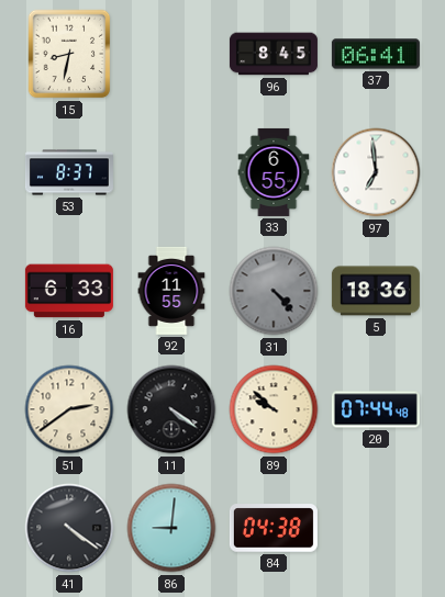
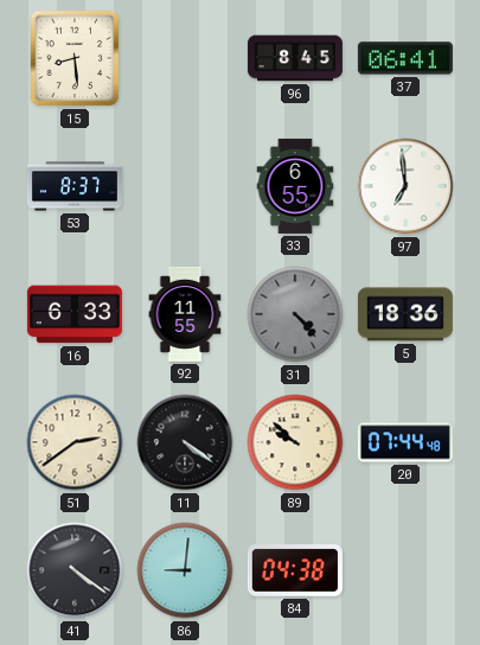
15: 8:32 -> 8:29 (75, 58)
